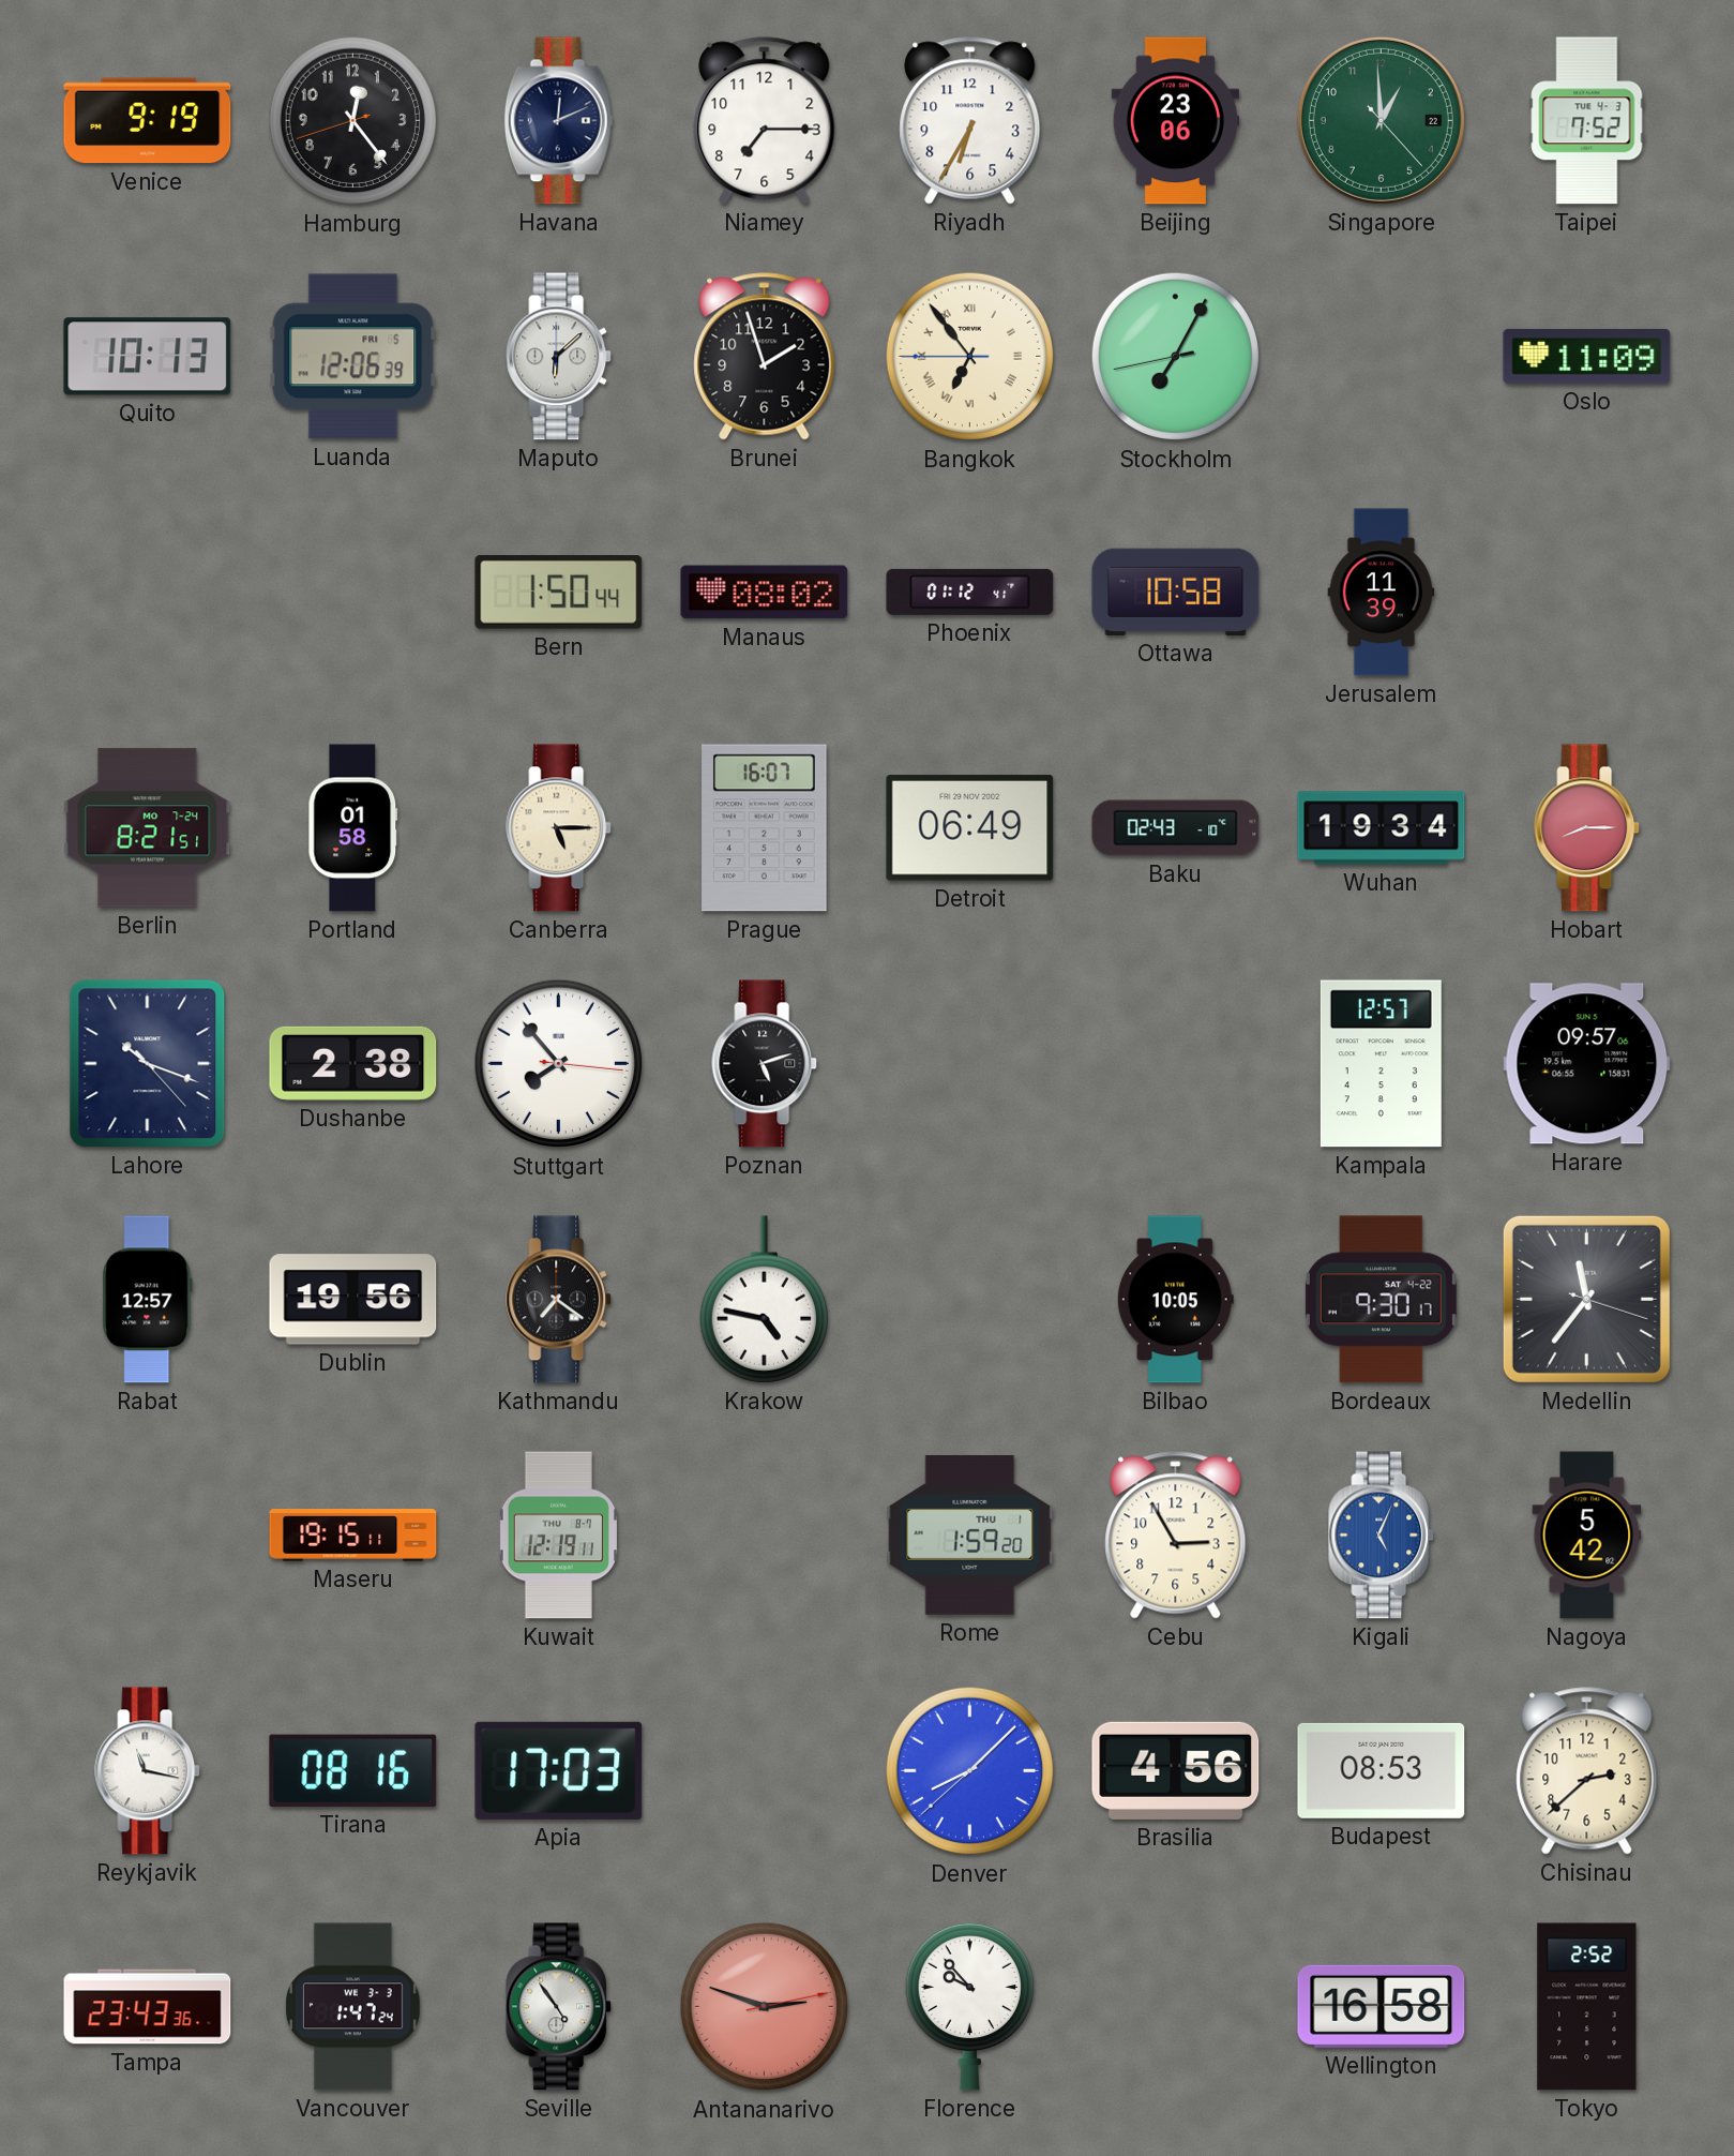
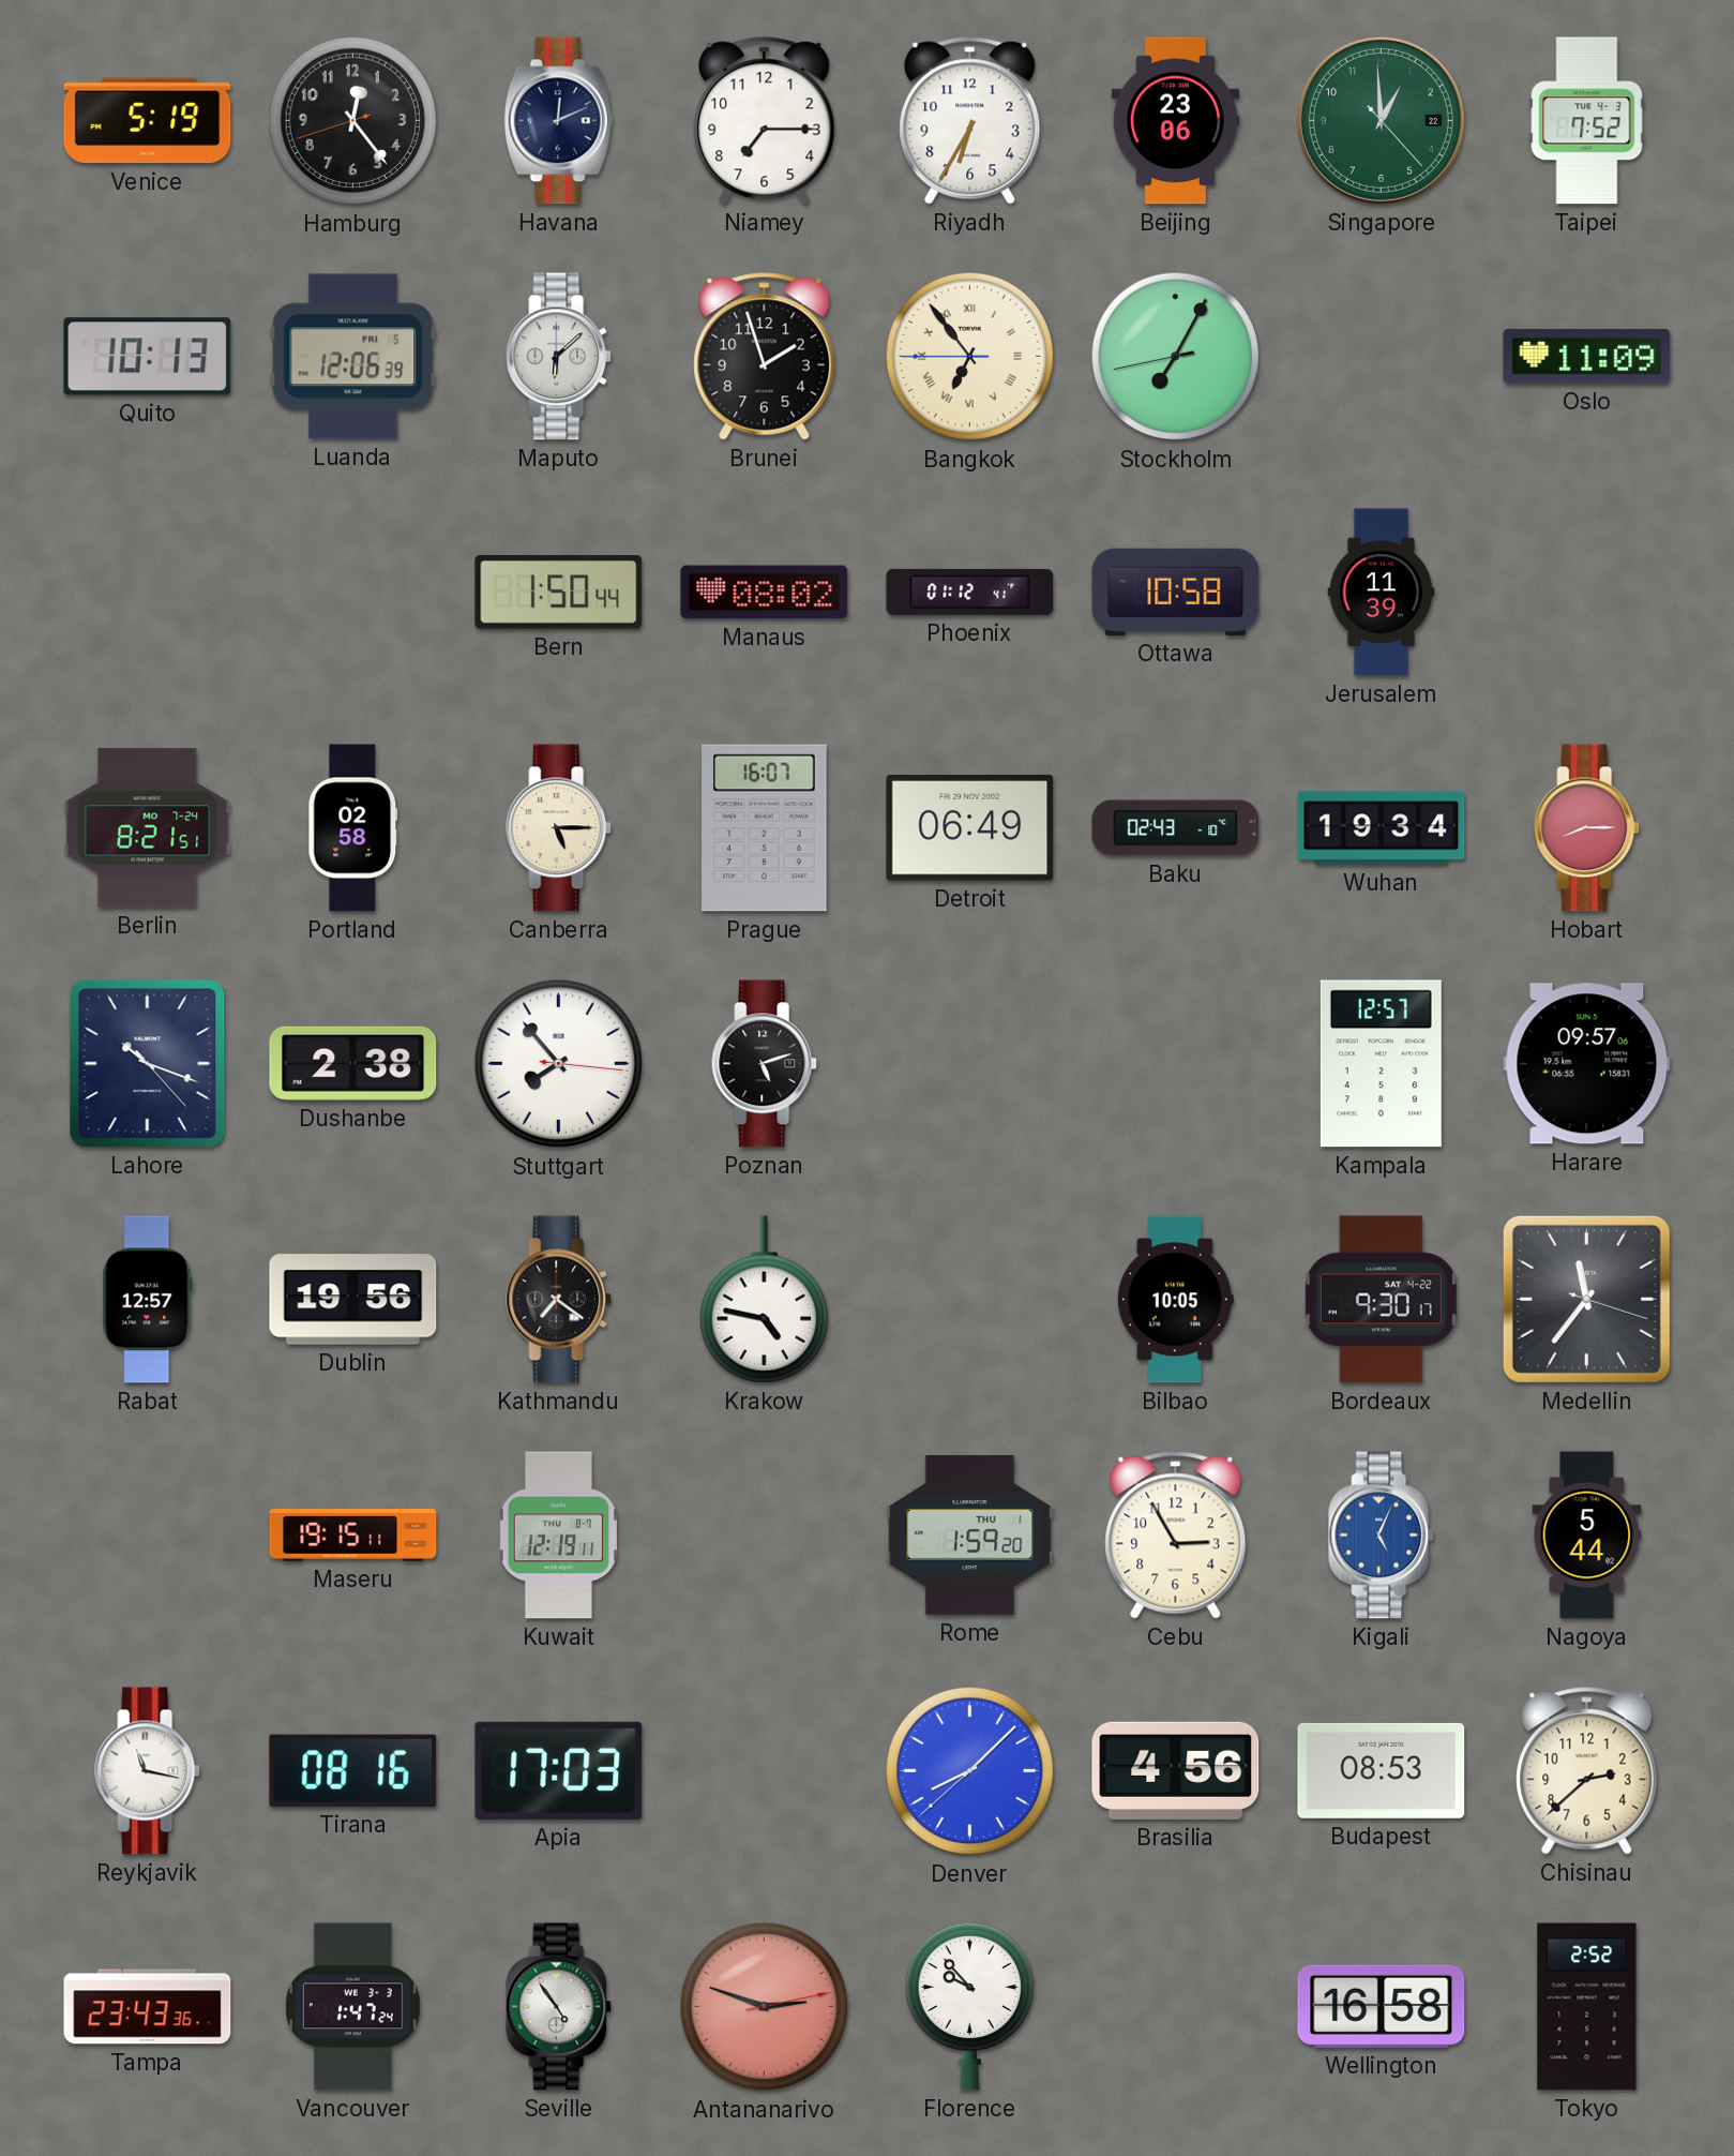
Venice: 9:19 -> 5:19 (148, 121)
Portland: 01:58 -> 02:58 (353, 828)
Nagoya: 5:42 -> 5:44 (1587, 1536)
